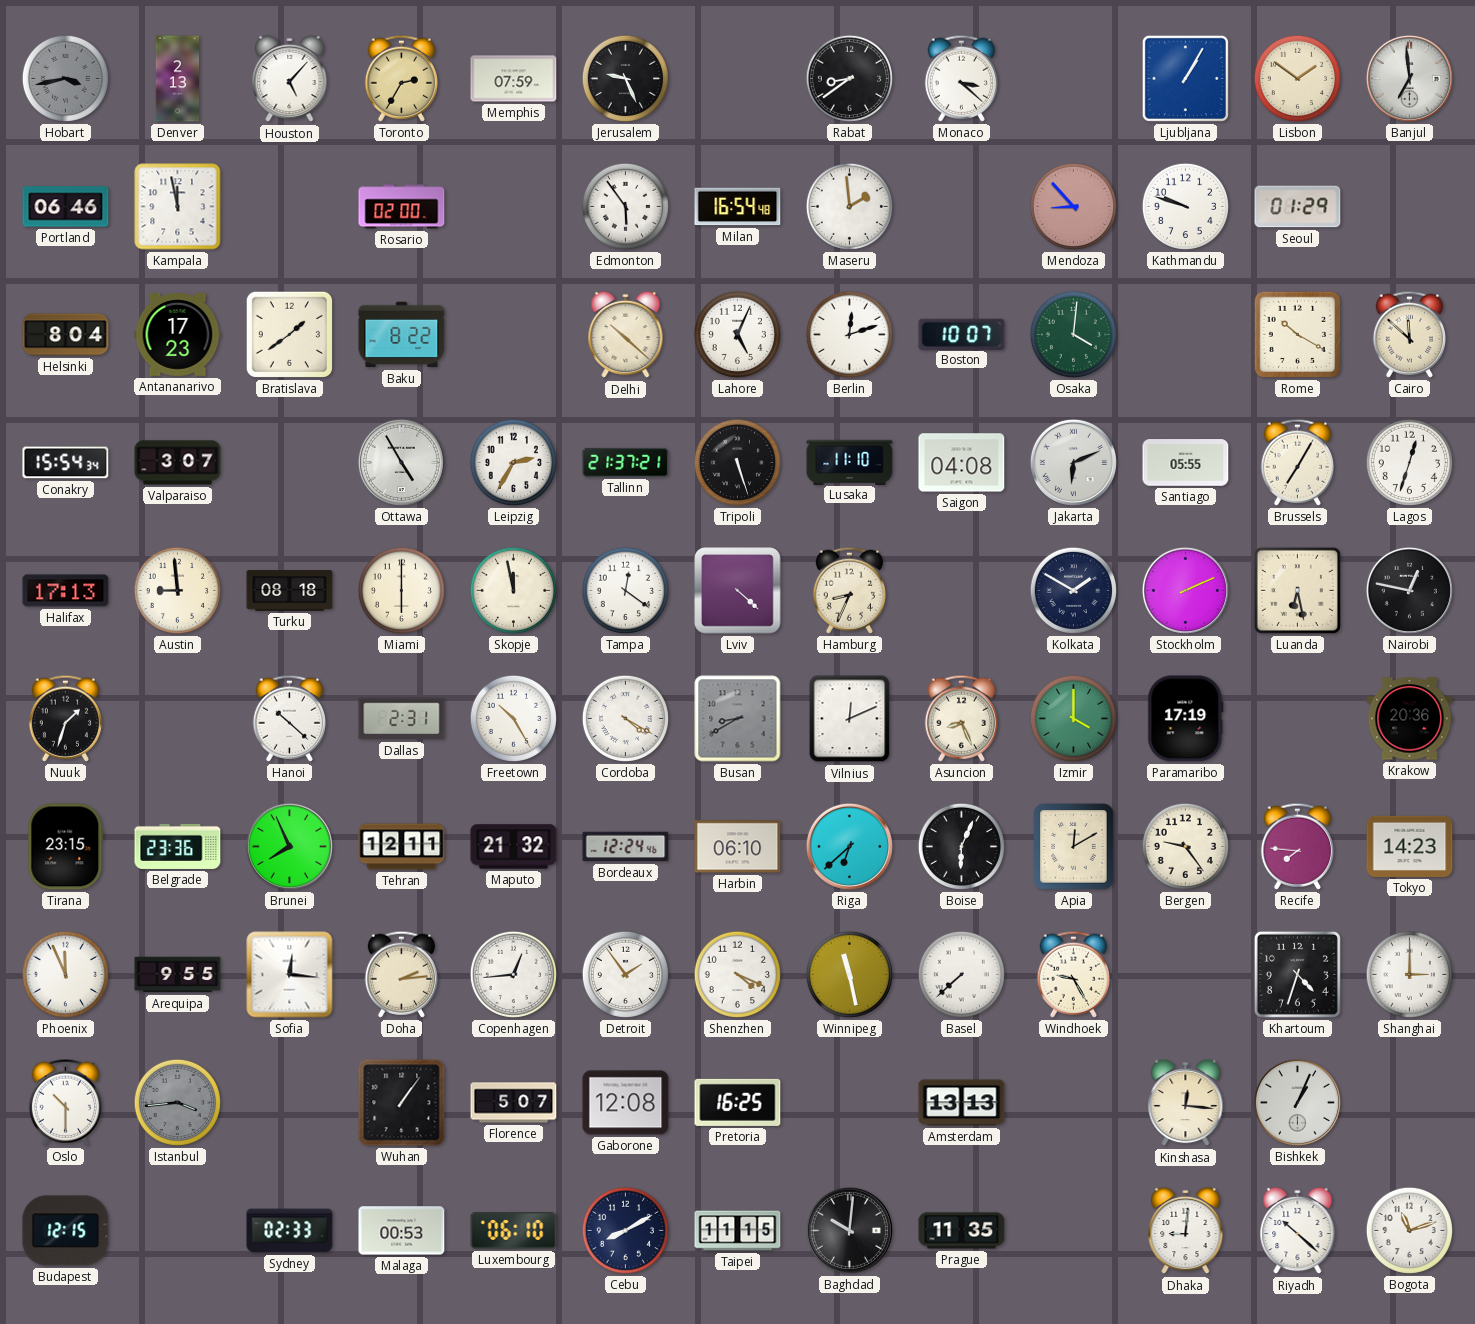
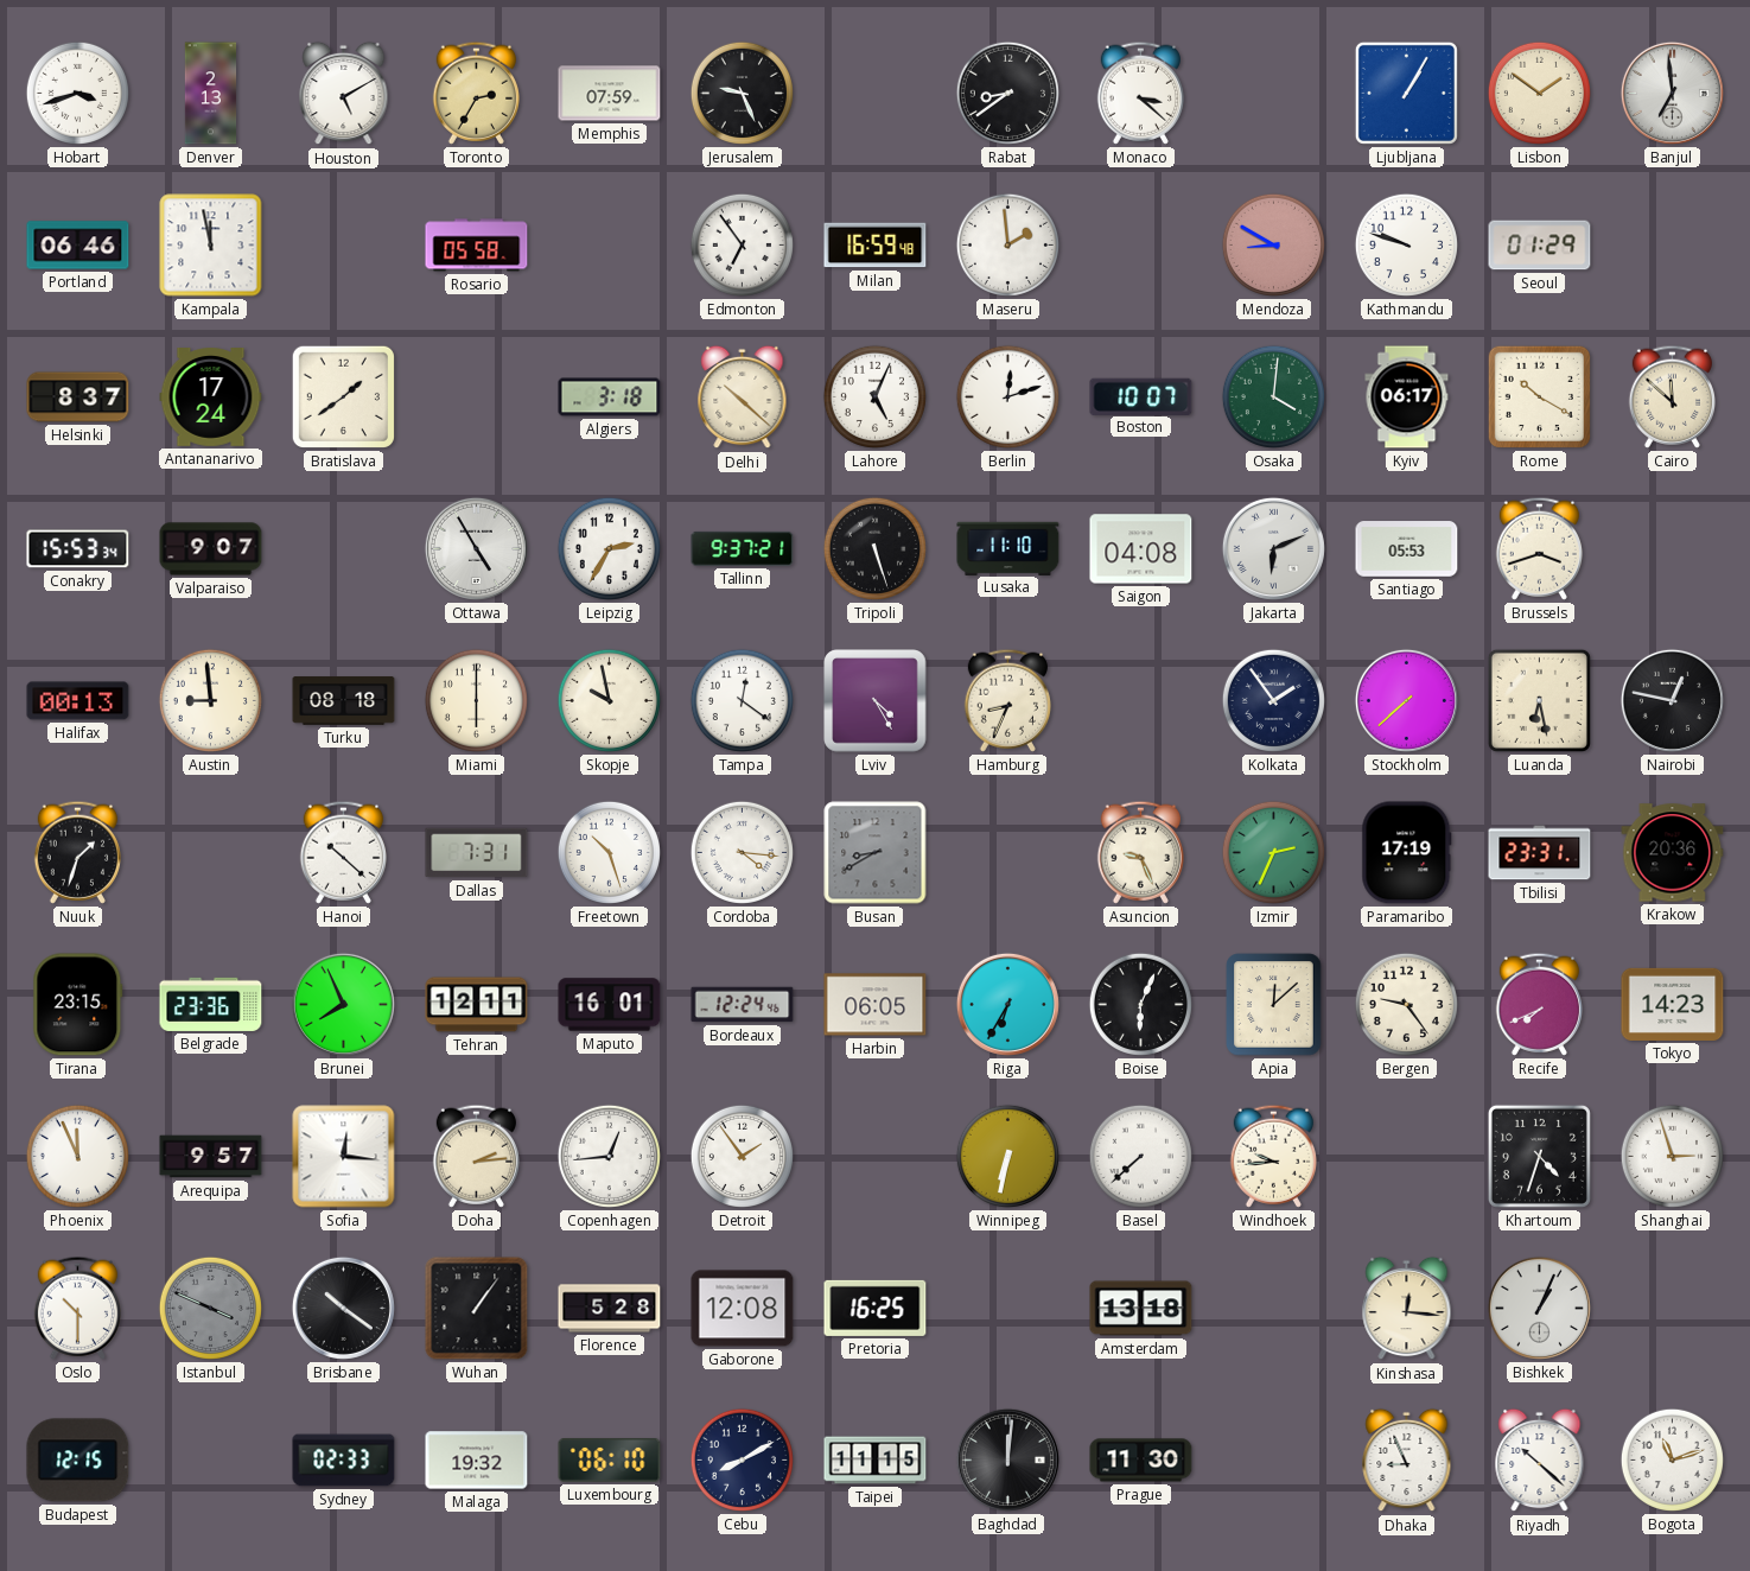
Hobart: 3:43 -> 3:42 (77, 93)
Hobart dial: grey -> white (77, 93)
Houston: 5:07 -> 5:10 (344, 94)
Rosario: 02:00 -> 05:58 (477, 246)
Edmonton: 5:54 -> 6:54 (742, 244)
Milan: 16:54 -> 16:59 (876, 246)
Mendoza: 8:53 -> 8:50 (1273, 244)
Helsinki: 8:04 -> 8:37 (78, 397)
Antananarivo: 17:23 -> 17:24 (211, 397)
Baku: 8:22 -> none (402, 335)
Algiers: none -> 3:18 (610, 397)
Kyiv: none -> 06:17 (1407, 397)
Conakry: 15:54 -> 15:53 (78, 549)
Valparaiso: 3:07 -> 9:07 (211, 549)
Tallinn: 21:37 -> 9:37 (743, 548)
Santiago: 05:55 -> 05:53 (1407, 549)
Brussels: 7:05 -> 3:42 (1539, 548)
Lagos: 12:33 -> none (1409, 462)
Halifax: 17:13 -> 00:13 (78, 701)
Skopje: 11:58 -> 9:58 (609, 700)
Lviv: 4:22 -> 4:25 (876, 701)
Kolkata: 1:50 -> 1:54 (1273, 700)
Stockholm: 2:11 -> 7:38 (1406, 700)
Dallas: 2:31 -> 7:31 (477, 853)
Freetown: 10:25 -> 10:27 (609, 852)
Cordoba: 4:20 -> 4:16 (742, 852)
Vilnius: 12:11 -> none (850, 719)
Asuncion: 8:26 -> 9:26 (1140, 852)
Izmir: 4:00 -> 2:34 (1273, 852)
Tbilisi: none -> 23:31 (1540, 853)
Maputo: 21:32 -> 16:01 (610, 1005)
Harbin: 06:10 -> 06:05 (876, 1005)
Riga: 6:38 -> 6:35 (1007, 1004)
Apia: 12:10 -> 12:08 (1274, 1005)
Recife: 7:46 -> 7:41 (1539, 1004)
Arequipa: 9:55 -> 9:57 (211, 1157)
Shenzhen: 4:19 -> none (737, 974)
Winnipeg: 11:28 -> 6:32 (1007, 1156)
Windhoek: 9:25 -> 9:44 (1273, 1156)
Shanghai: 3:00 -> 2:57 (1672, 1156)
Istanbul: 3:44 -> 3:49 (210, 1308)
Brisbane: none -> 10:21 (343, 1308)
Florence: 5:07 -> 5:28 (610, 1309)
Amsterdam: 13:13 -> 13:18 (1141, 1309)
Malaga: 00:53 -> 19:32 (477, 1461)
Baghdad: 10:01 -> 12:01 (1007, 1459)
Prague: 11:35 -> 11:30 (1141, 1461)
Dhaka: 9:01 -> 8:56 (1407, 1461)
